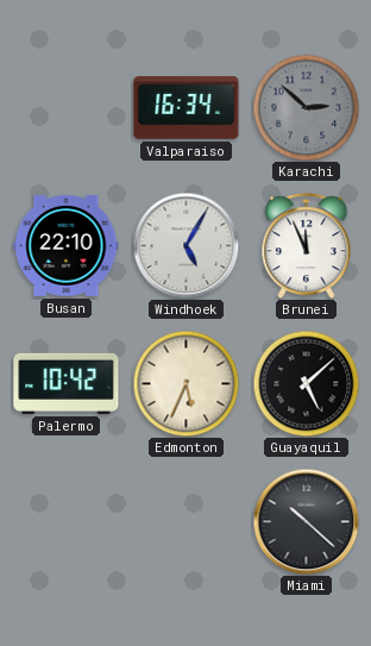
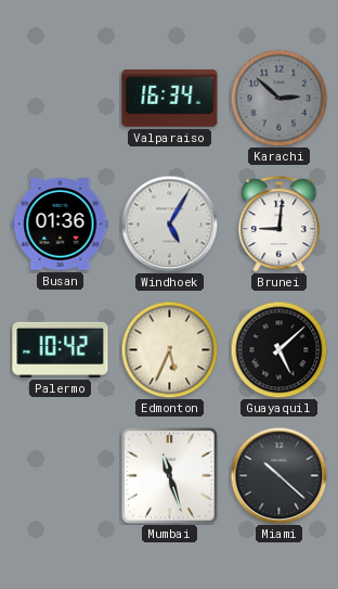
Busan: 22:10 -> 01:36 (61, 225)
Brunei: 11:56 -> 9:01 (279, 225)
Mumbai: none -> 11:27 (170, 476)
